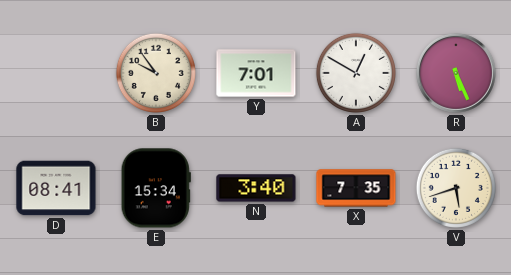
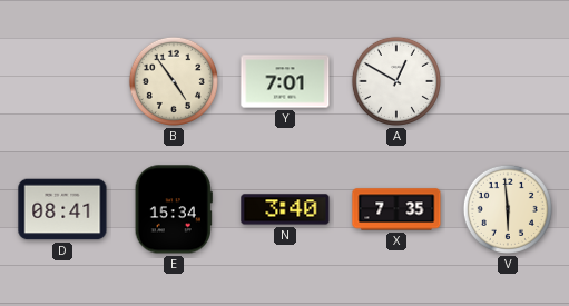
B: 9:54 -> 4:54 (174, 81)
R: 5:26 -> none (456, 73)
V: 5:42 -> 5:59 (508, 209)
